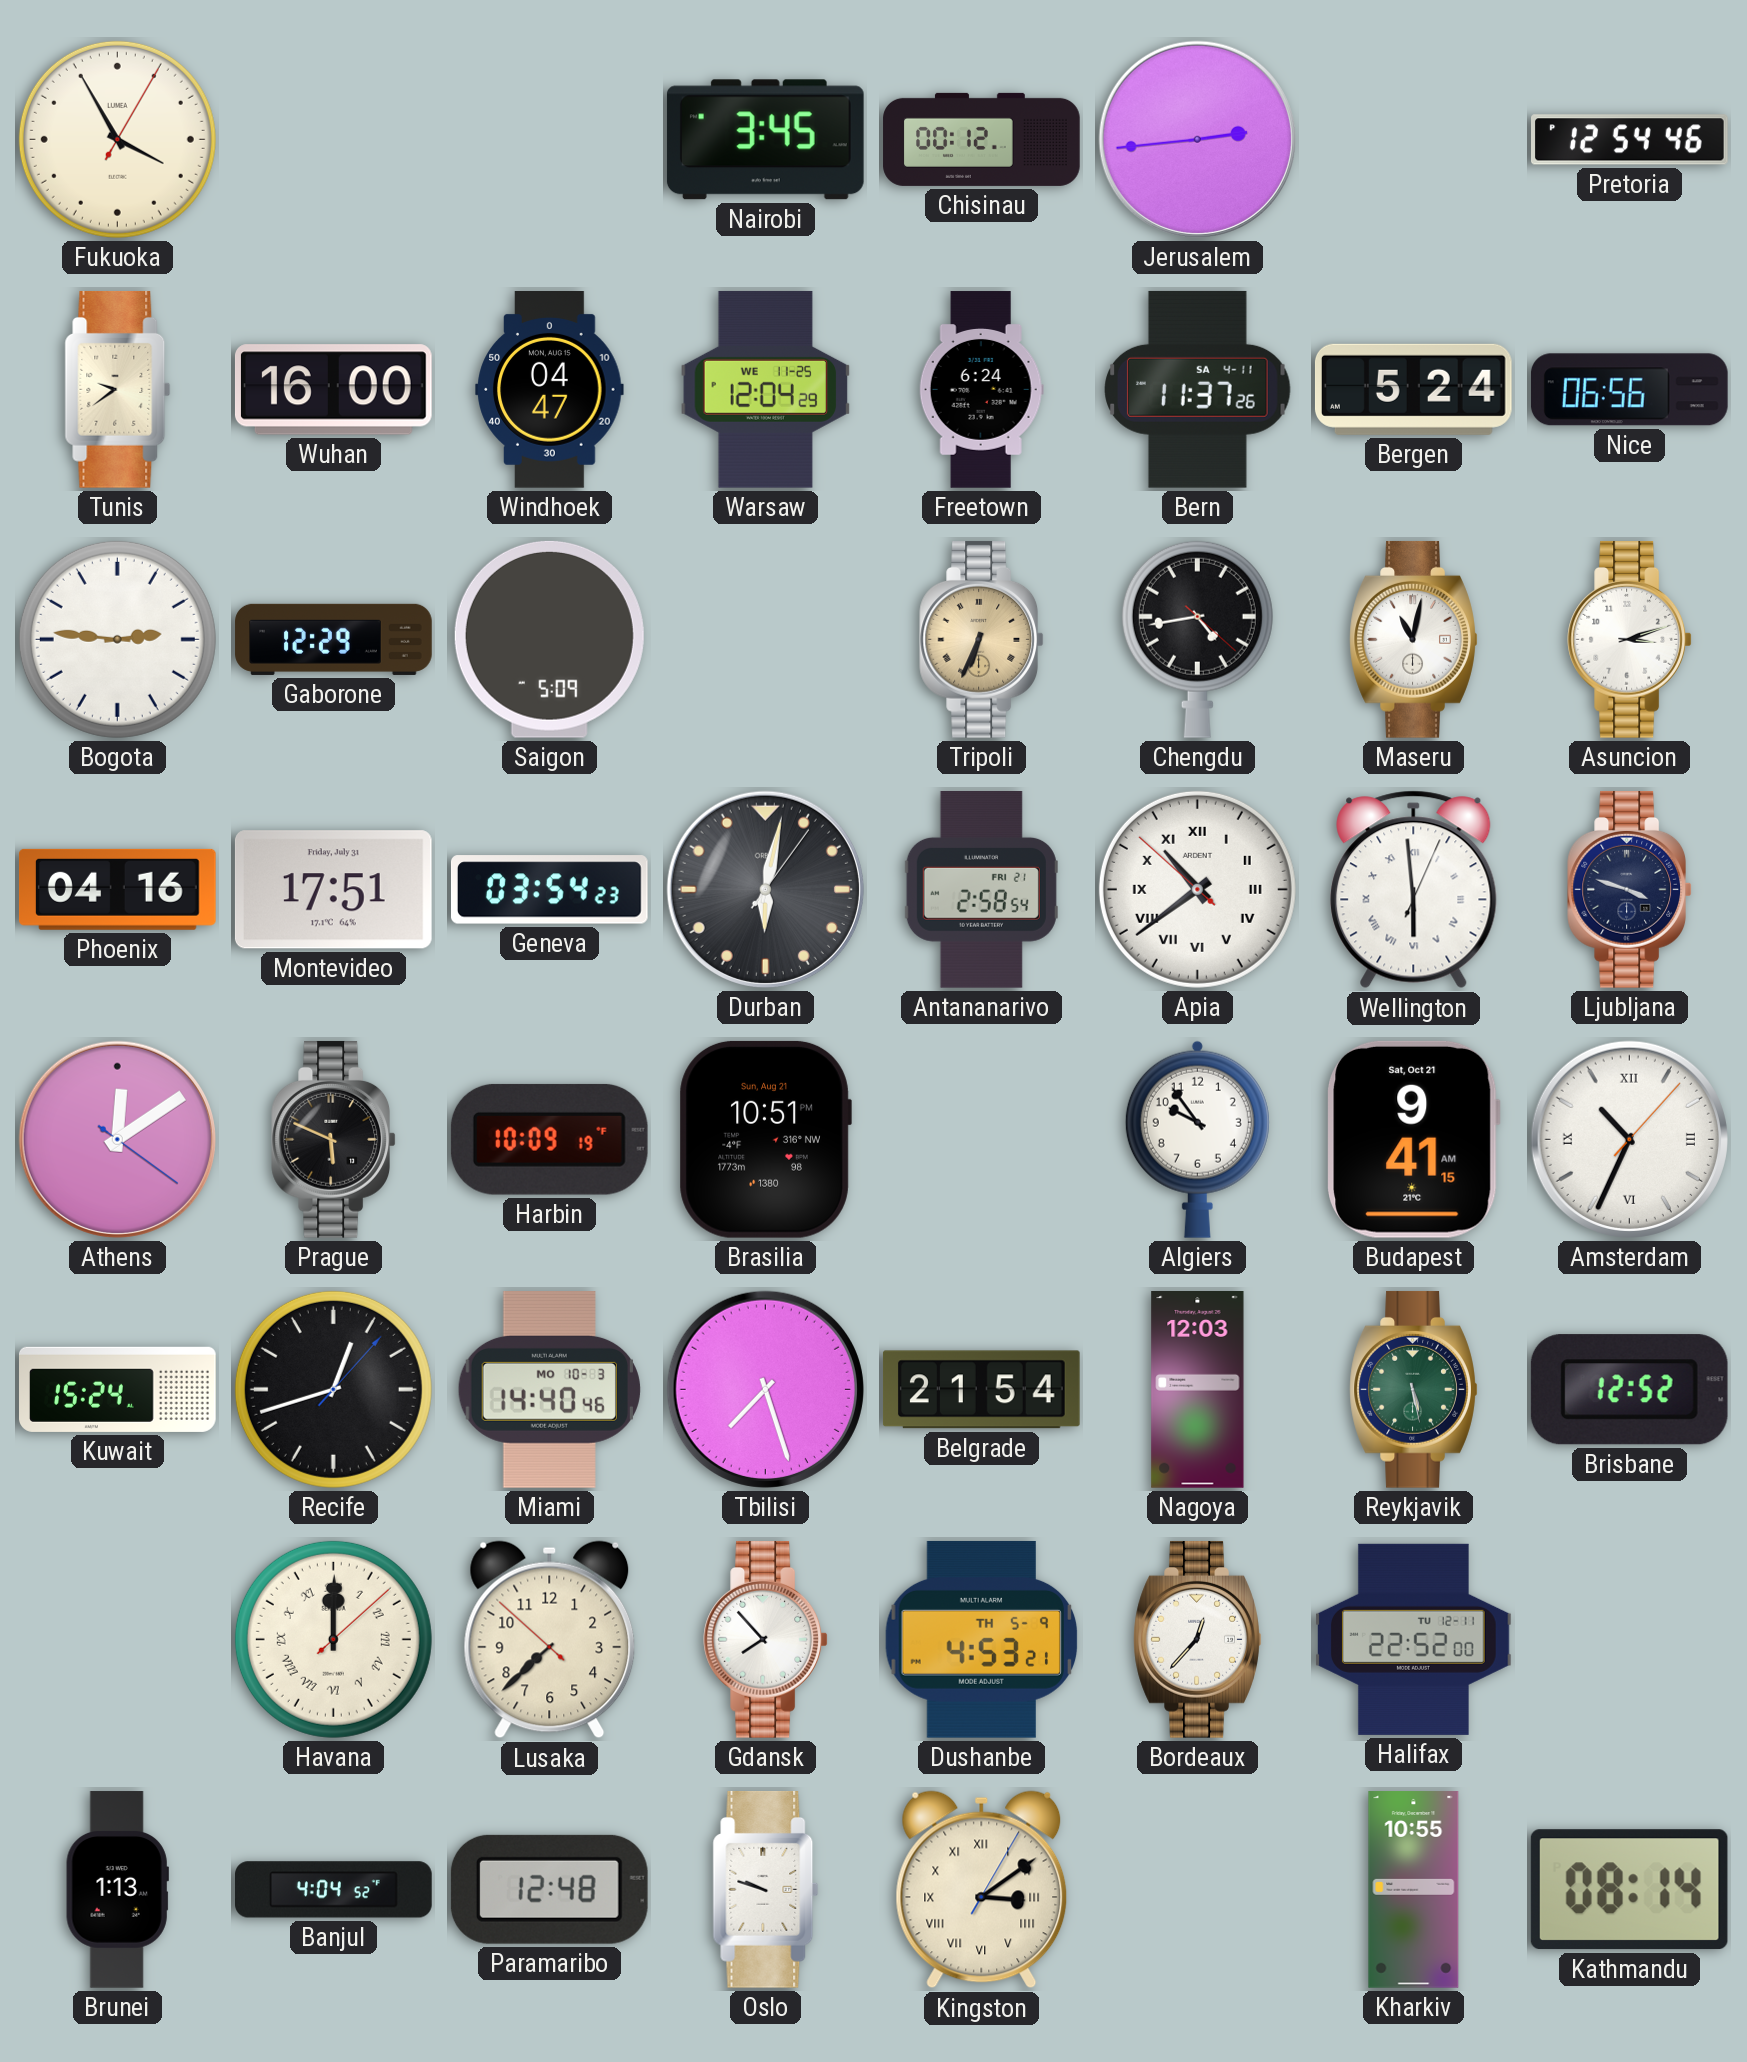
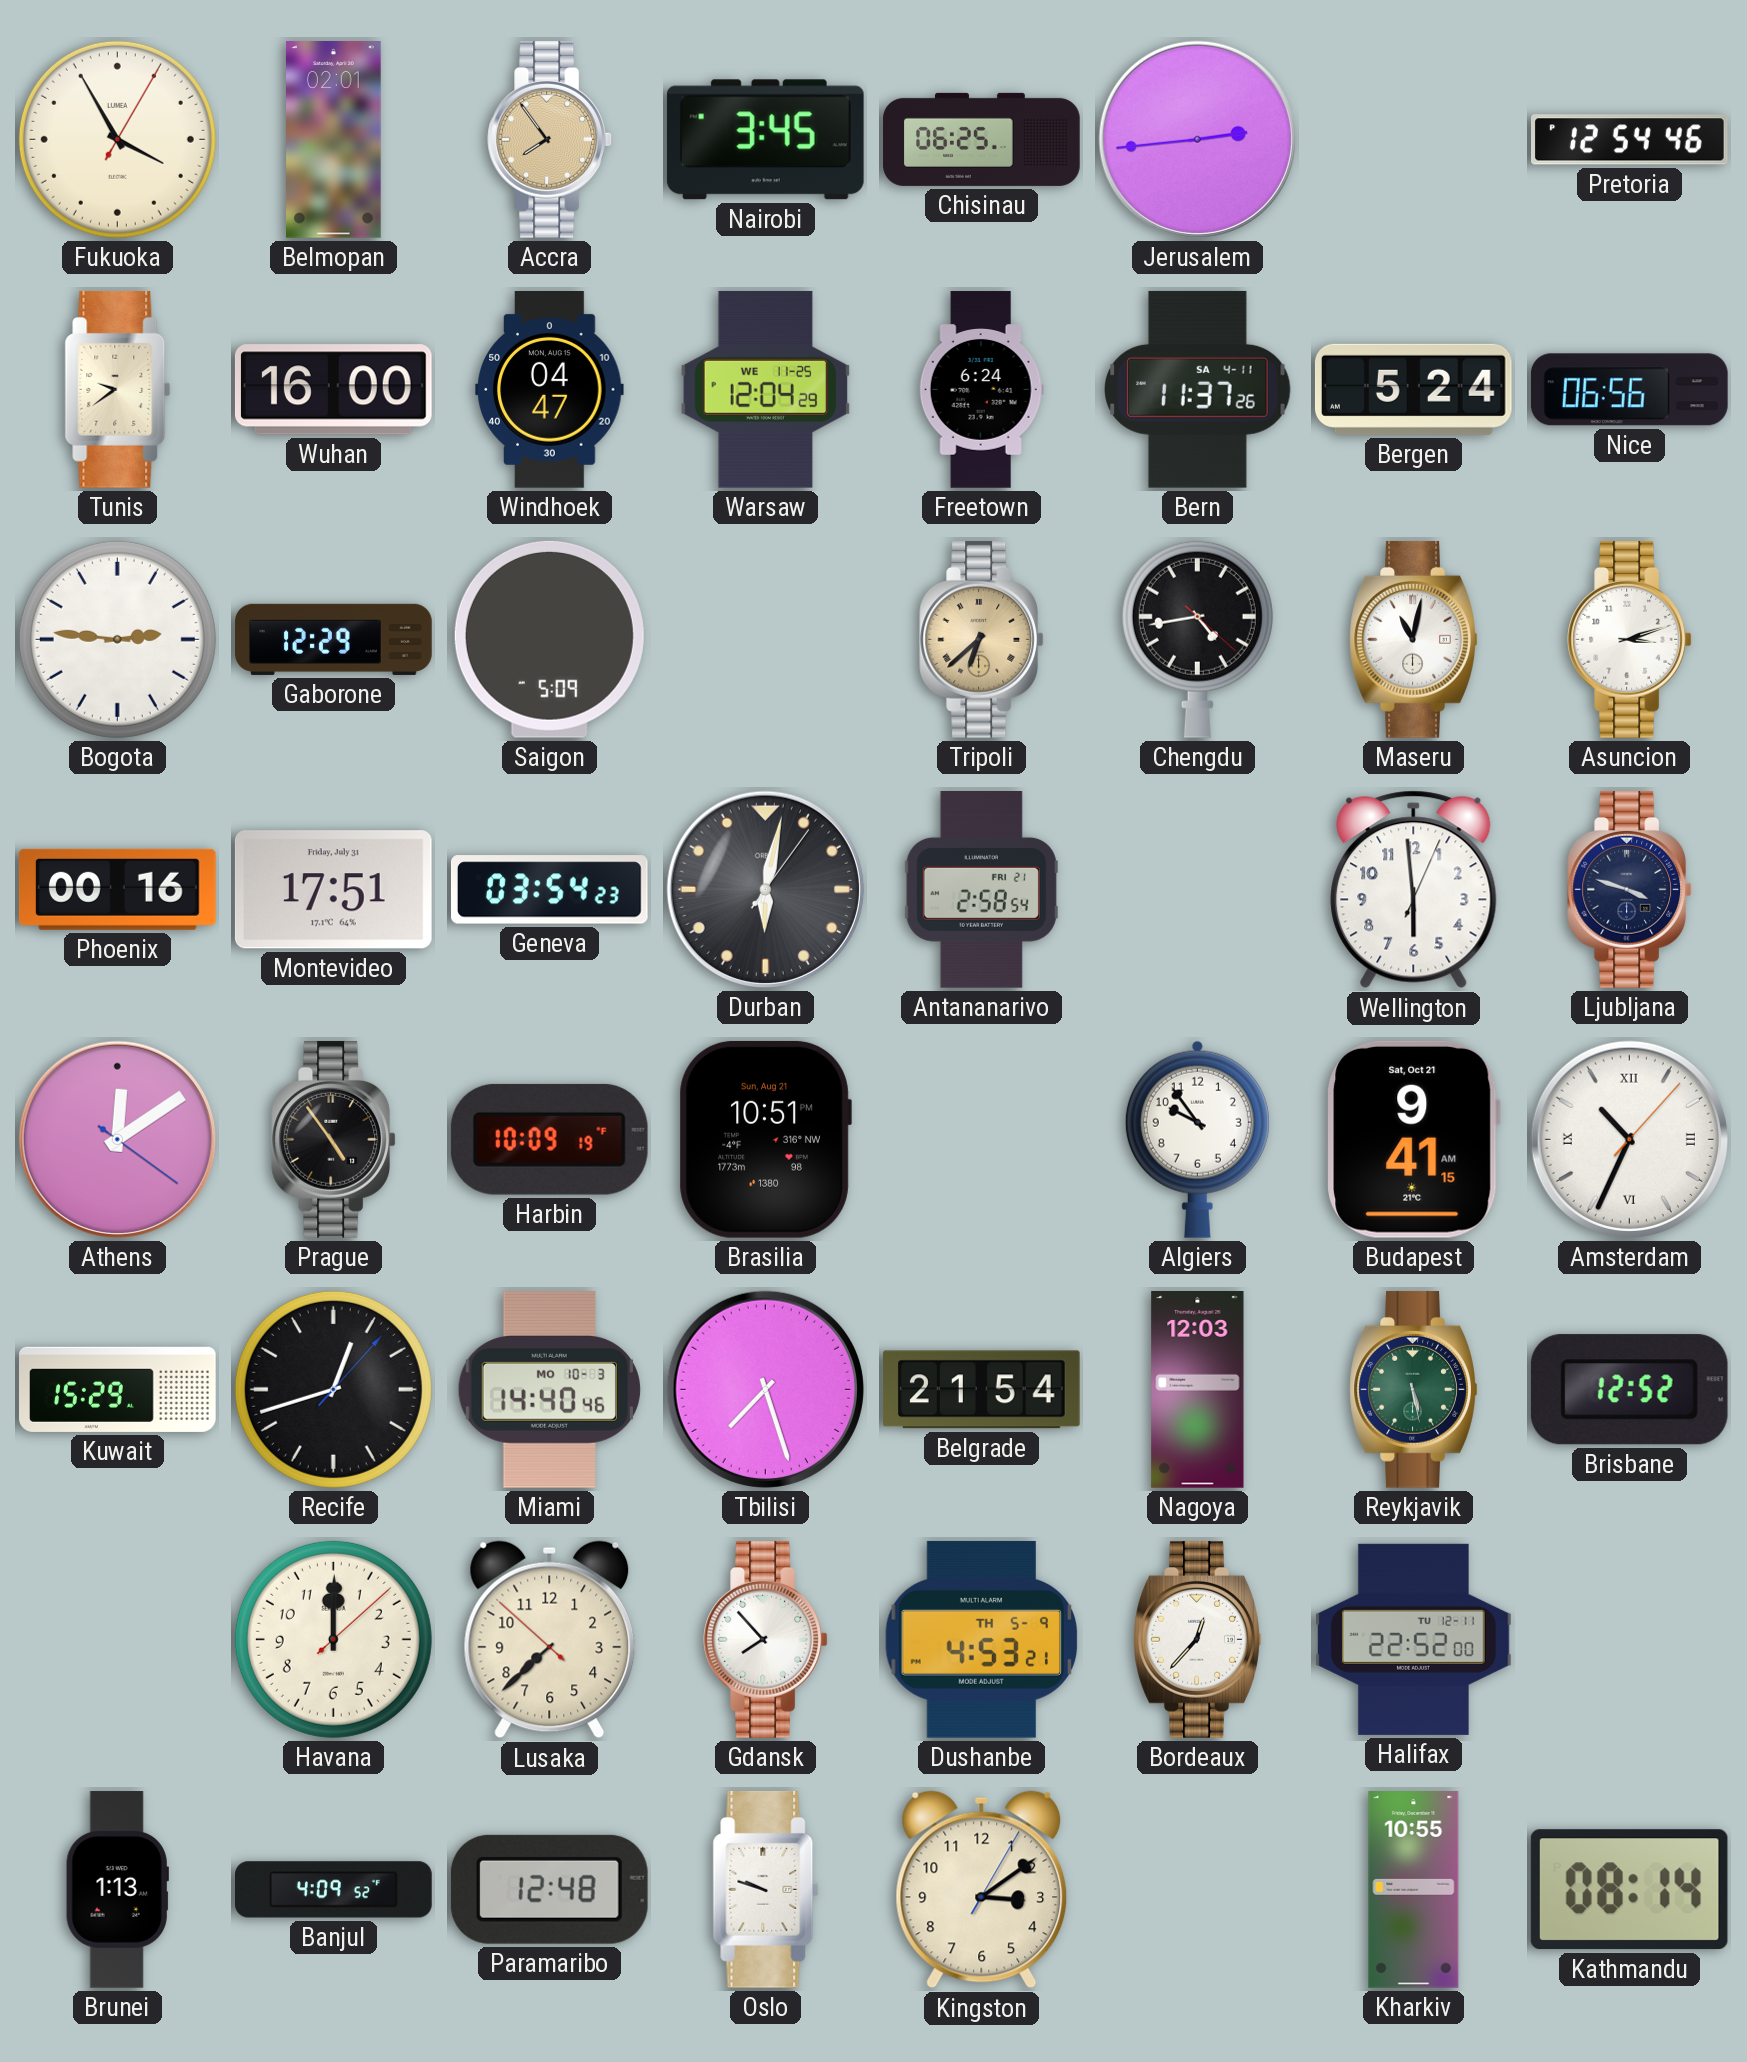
Belmopan: none -> 02:01 (334, 140)
Accra: none -> 7:54 (549, 139)
Chisinau: 00:12 -> 06:25 (982, 139)
Tripoli: 6:34 -> 6:38 (981, 639)
Phoenix: 04:16 -> 00:16 (117, 889)
Apia: 10:38 -> none (1197, 889)
Wellington numerals: Roman -> Arabic (1414, 890)
Prague: 5:49 -> 4:54 (333, 1139)
Kuwait: 15:24 -> 15:29 (118, 1389)
Havana numerals: Roman -> Arabic (333, 1639)
Banjul: 4:04 -> 4:09 (334, 1890)
Kingston numerals: Roman -> Arabic (982, 1890)
